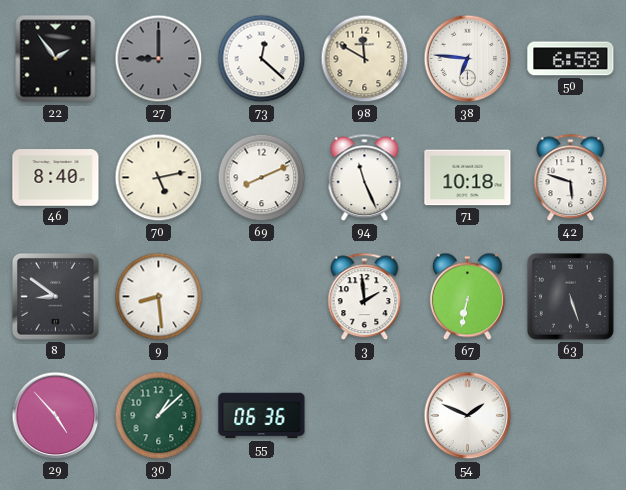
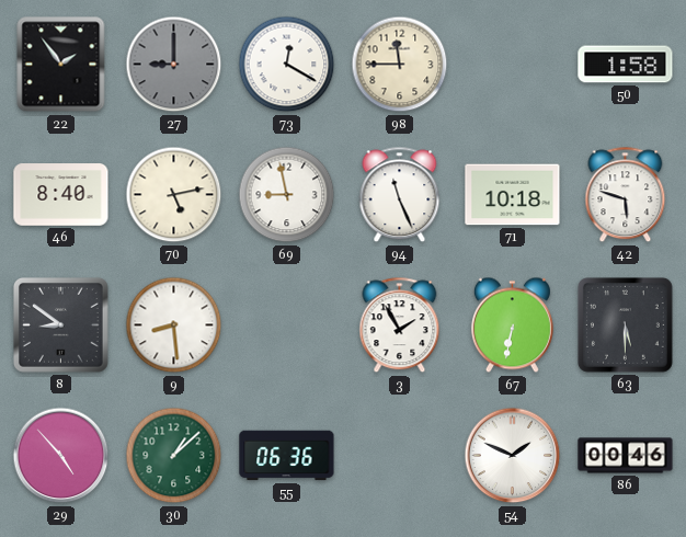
73: 12:22 -> 12:20 (287, 65)
98: 11:50 -> 11:45 (400, 65)
38: 6:46 -> none (468, 59)
50: 6:58 -> 1:58 (626, 65)
69: 8:11 -> 8:58 (287, 195)
3: 1:59 -> 1:55 (400, 325)
63: 5:27 -> 5:30 (626, 325)
86: none -> 00:46 (626, 456)
